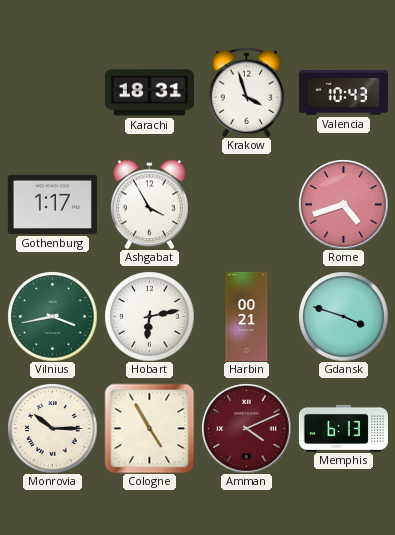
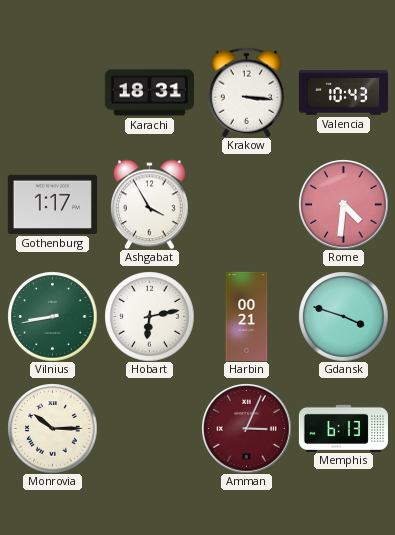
Krakow: 3:57 -> 3:16 (247, 92)
Rome: 4:42 -> 4:31 (343, 204)
Vilnius: 3:43 -> 8:43 (52, 316)
Cologne: 4:55 -> none (149, 428)
Amman: 4:11 -> 3:04 (246, 428)
